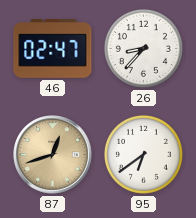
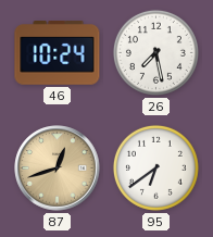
46: 02:47 -> 10:24 (58, 53)
26: 8:37 -> 7:28 (155, 52)
